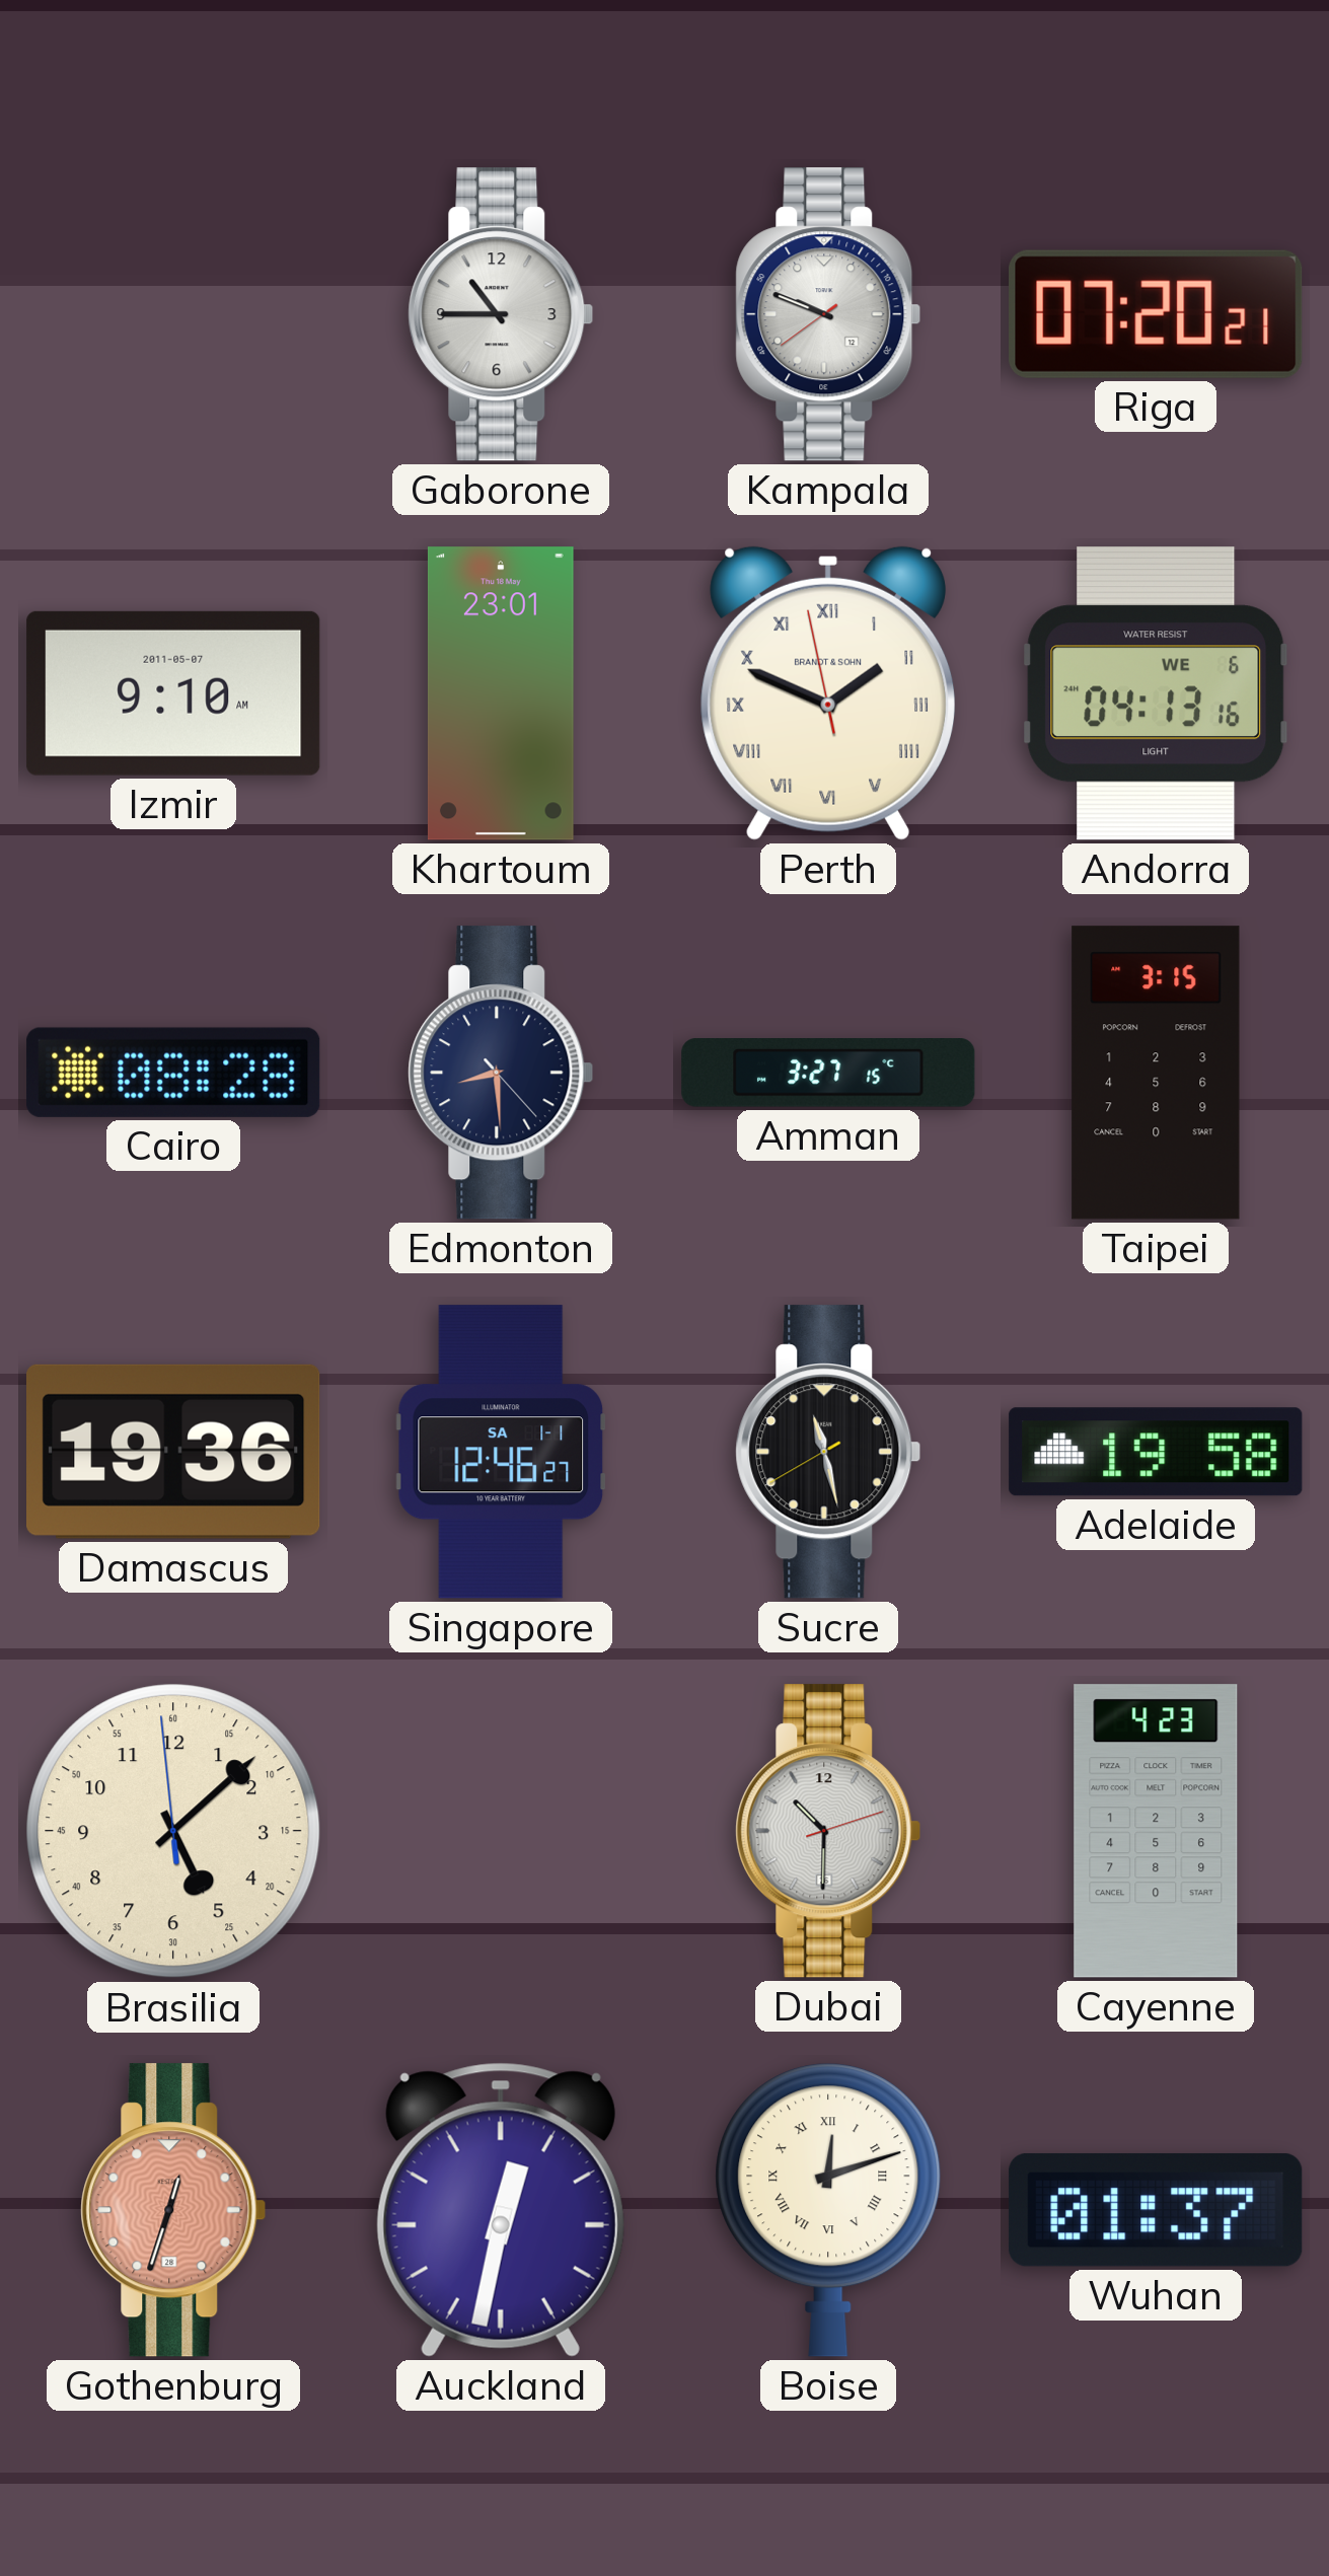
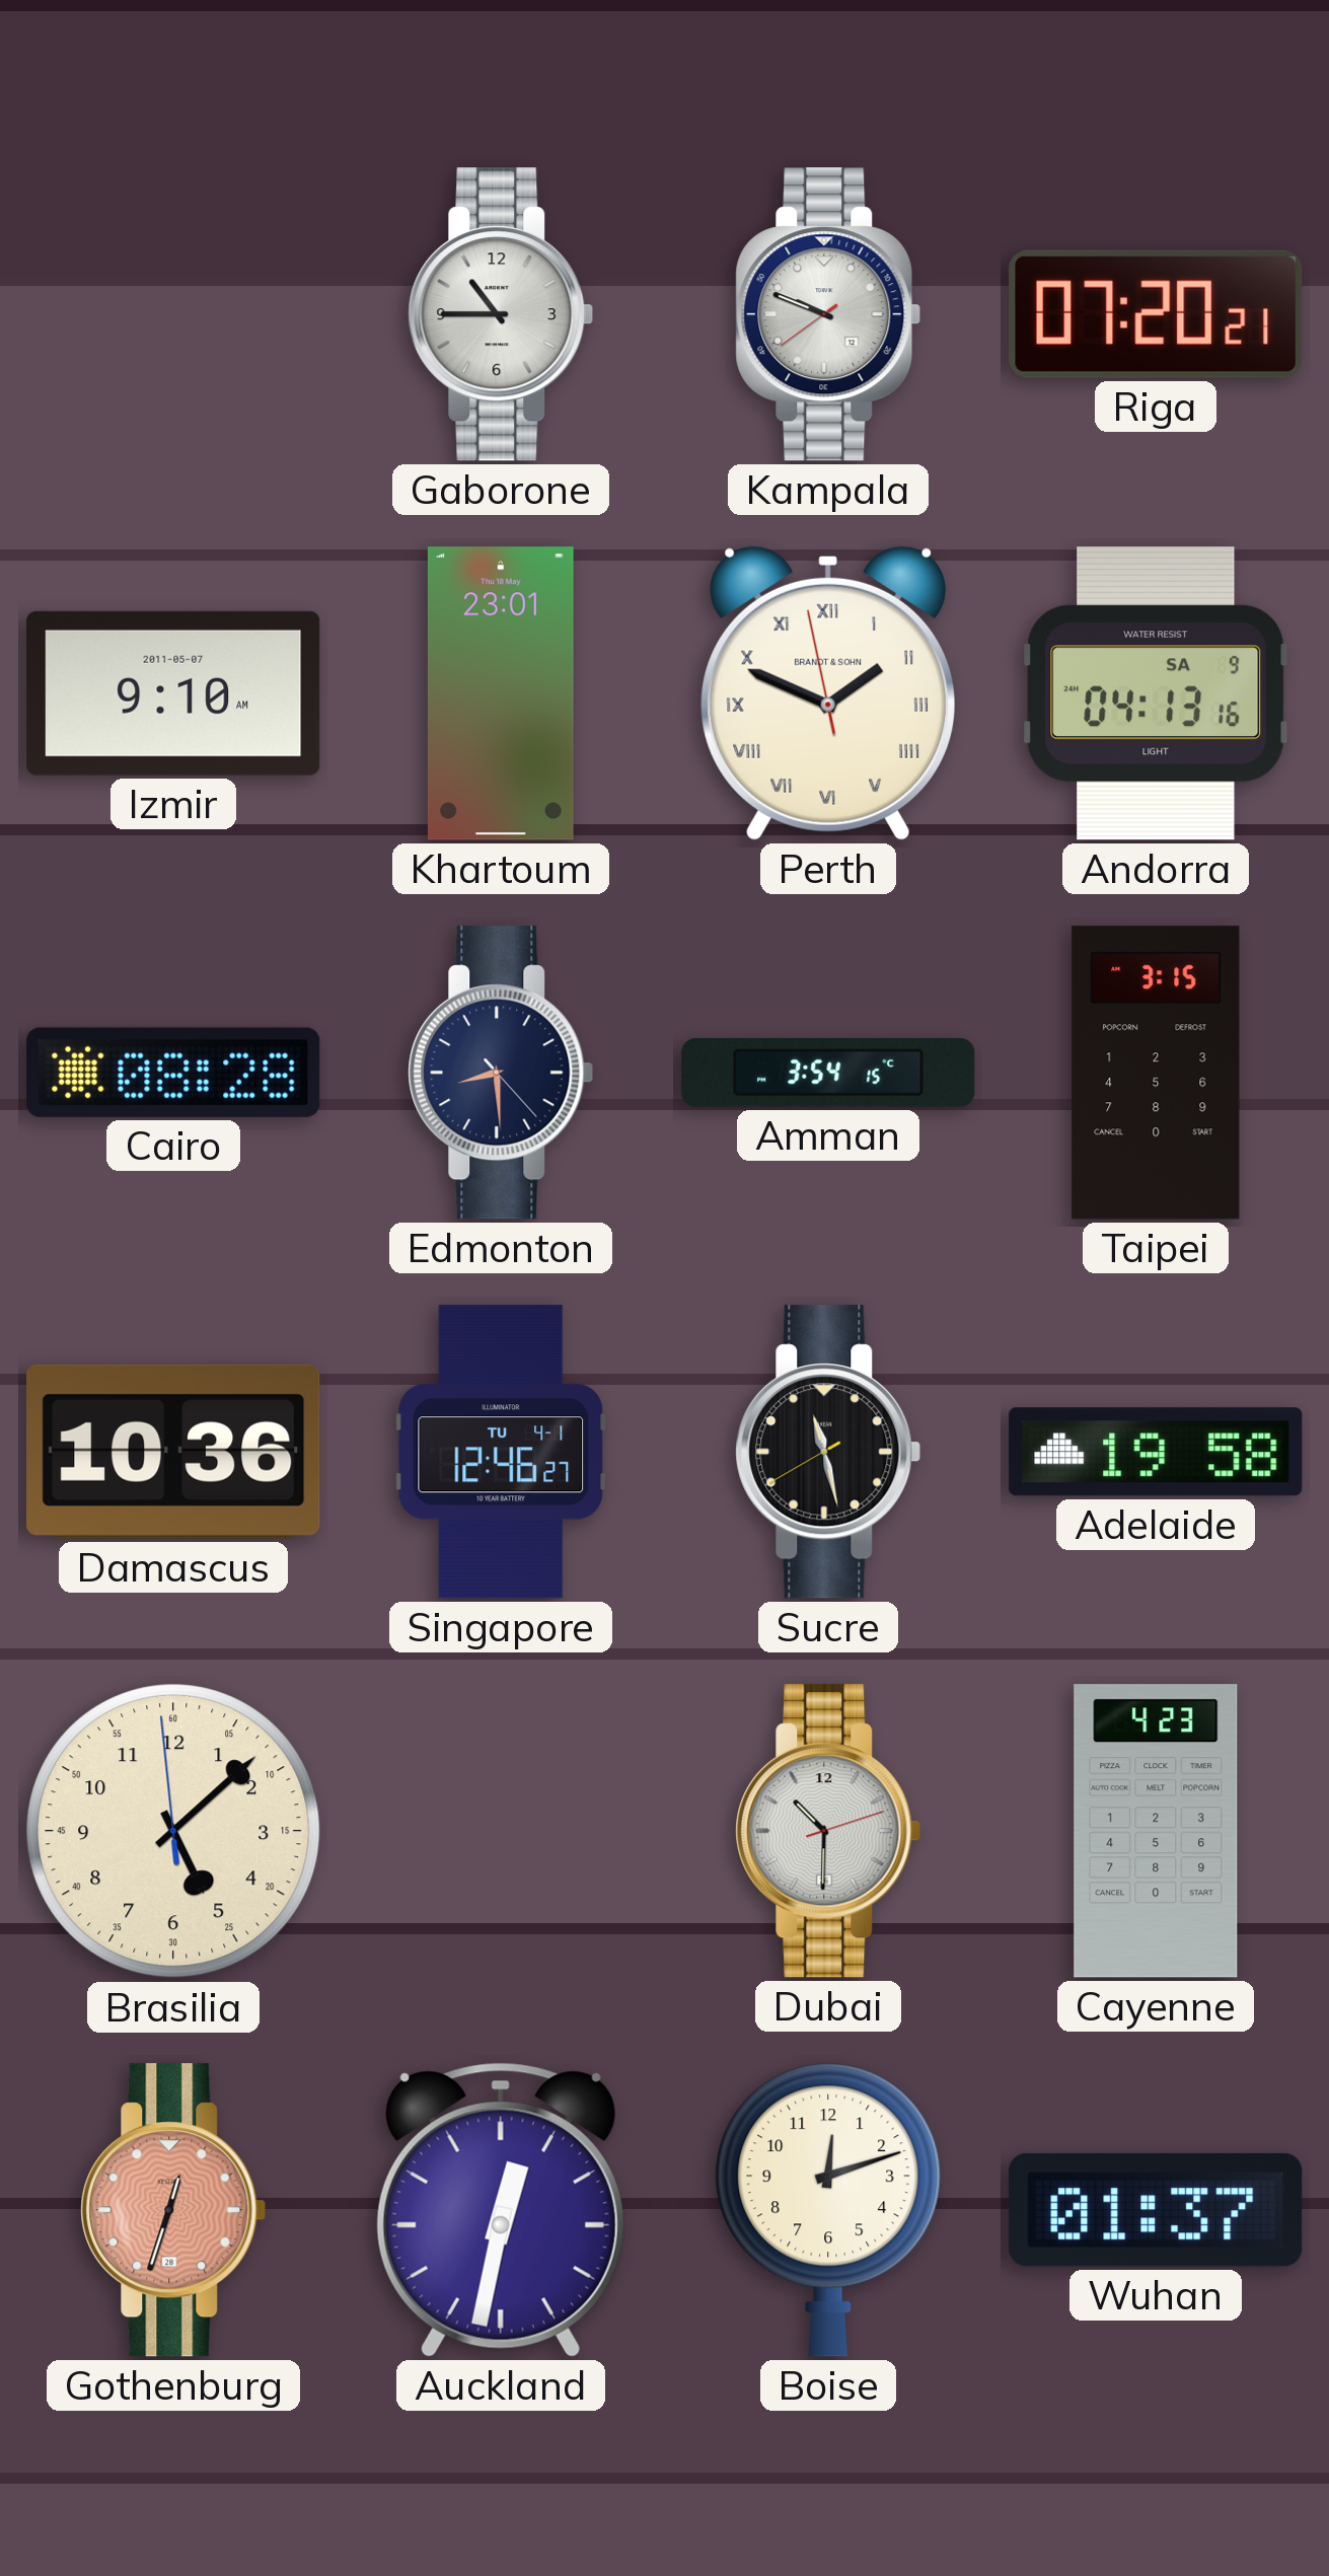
Andorra date: WE 6 -> SA 9 (1156, 693)
Amman: 3:27 -> 3:54 (828, 1074)
Damascus: 19:36 -> 10:36 (174, 1452)
Singapore date: SA 1-1 -> TU 4-1 (501, 1452)
Boise numerals: Roman -> Arabic (828, 2210)
